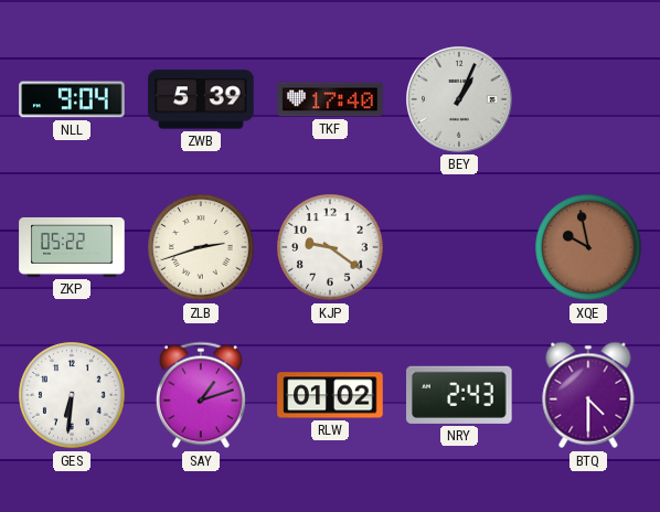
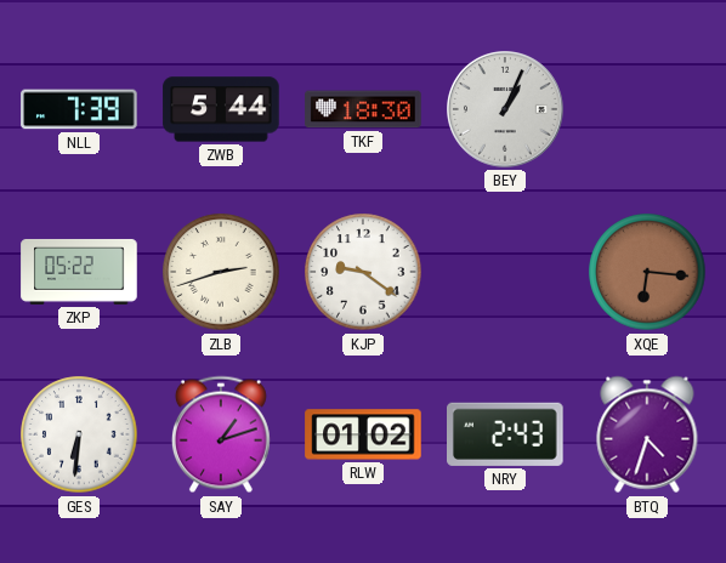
NLL: 9:04 -> 7:39 (79, 109)
ZWB: 5:39 -> 5:44 (221, 109)
TKF: 17:40 -> 18:30 (363, 109)
XQE: 9:58 -> 6:16 (647, 272)
BTQ: 4:30 -> 4:33 (647, 434)
